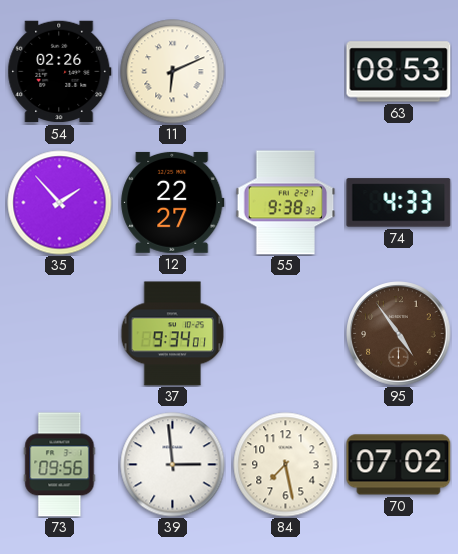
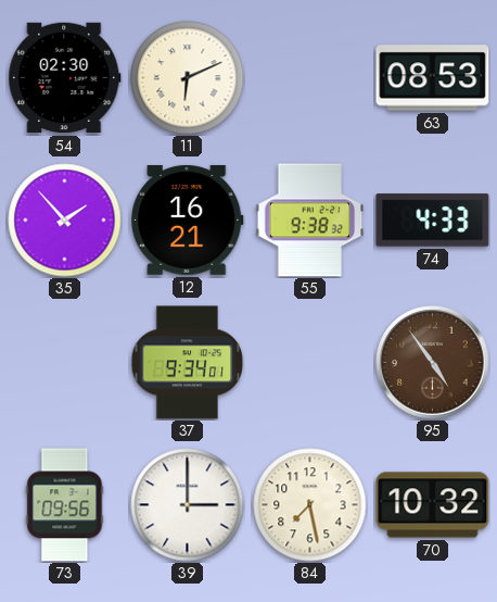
54: 02:26 -> 02:30 (65, 78)
12: 22:27 -> 16:21 (188, 220)
39: 2:59 -> 3:00 (188, 505)
70: 07:02 -> 10:32 (433, 505)
